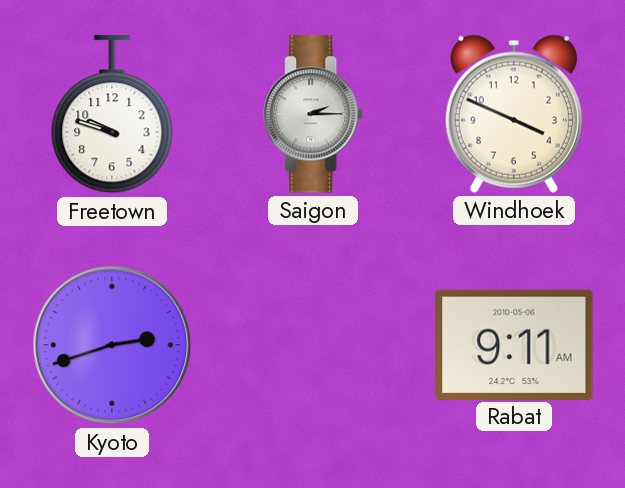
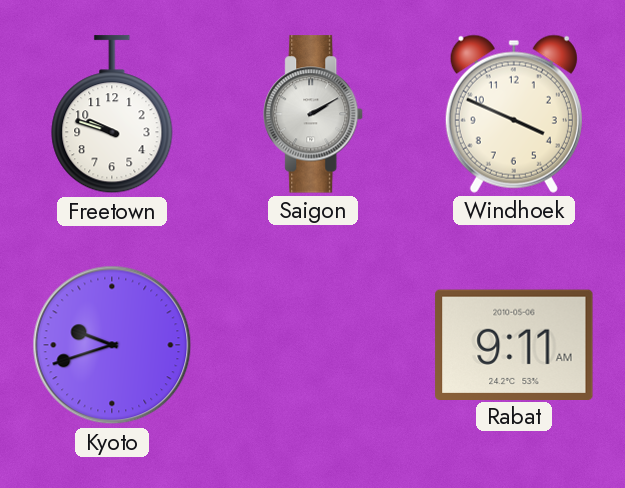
Saigon: 2:15 -> 2:10 (314, 114)
Kyoto: 2:42 -> 9:42 (112, 345)
